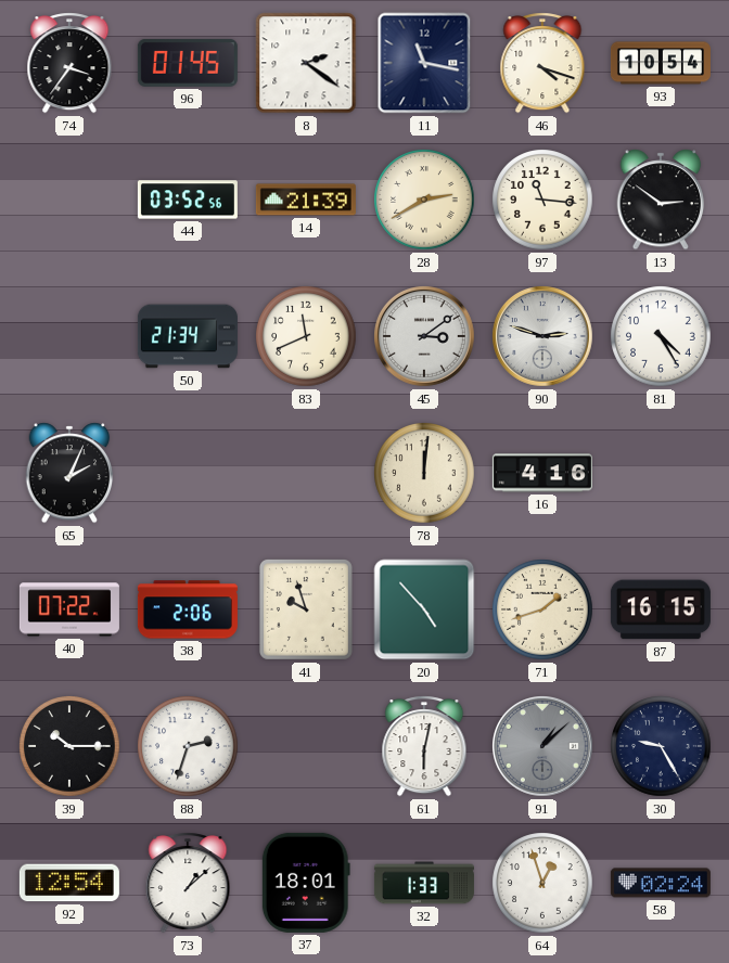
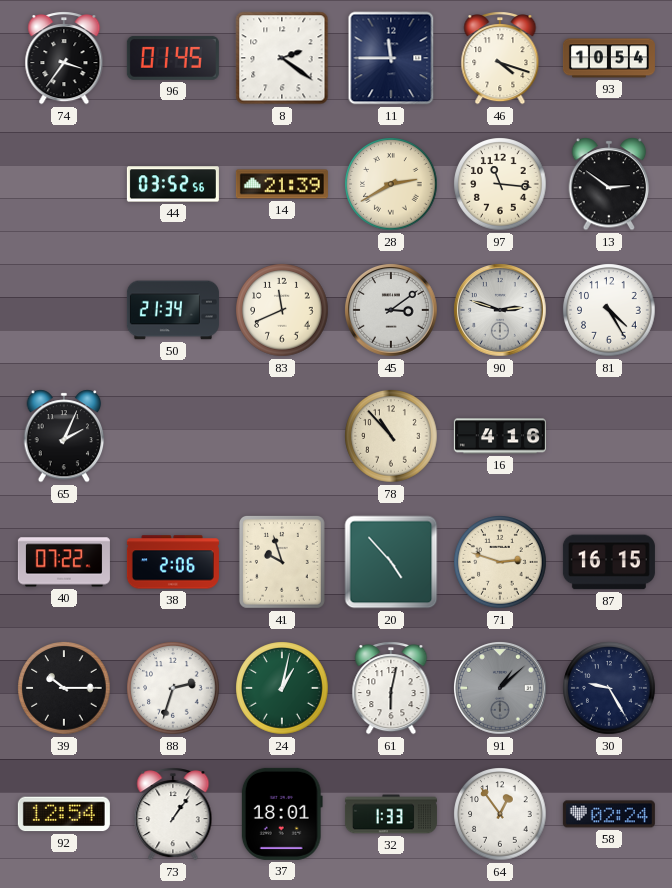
11: 11:17 -> 11:45 (391, 58)
78: 12:01 -> 10:53 (391, 436)
71: 1:42 -> 2:48 (500, 562)
24: none -> 1:02 (282, 688)
73: 1:08 -> 1:06 (173, 814)
64: 12:57 -> 12:54 (500, 814)
